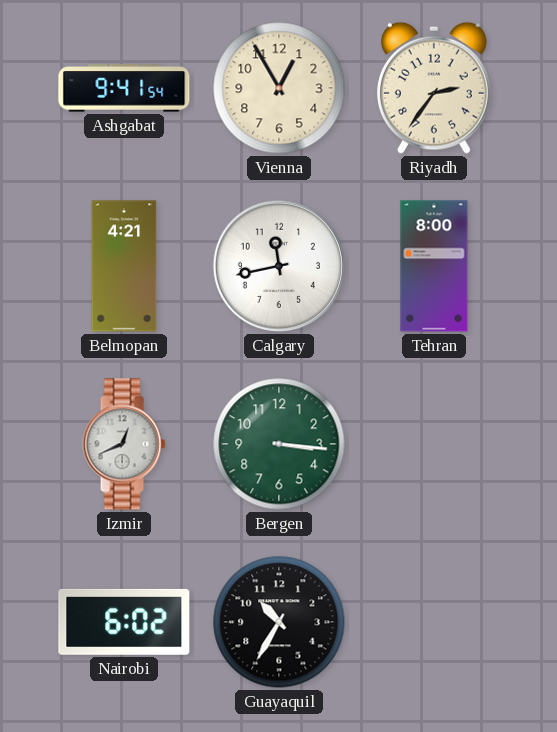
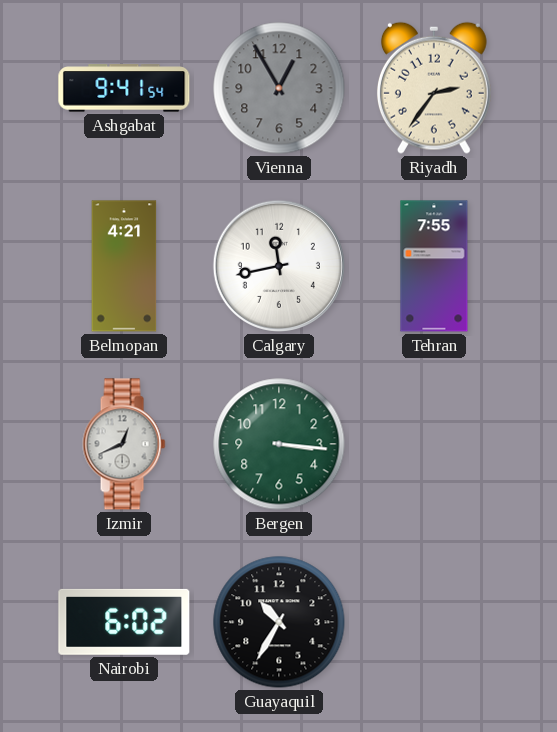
Vienna dial: cream -> grey (279, 88)
Tehran: 8:00 -> 7:55 (434, 266)
